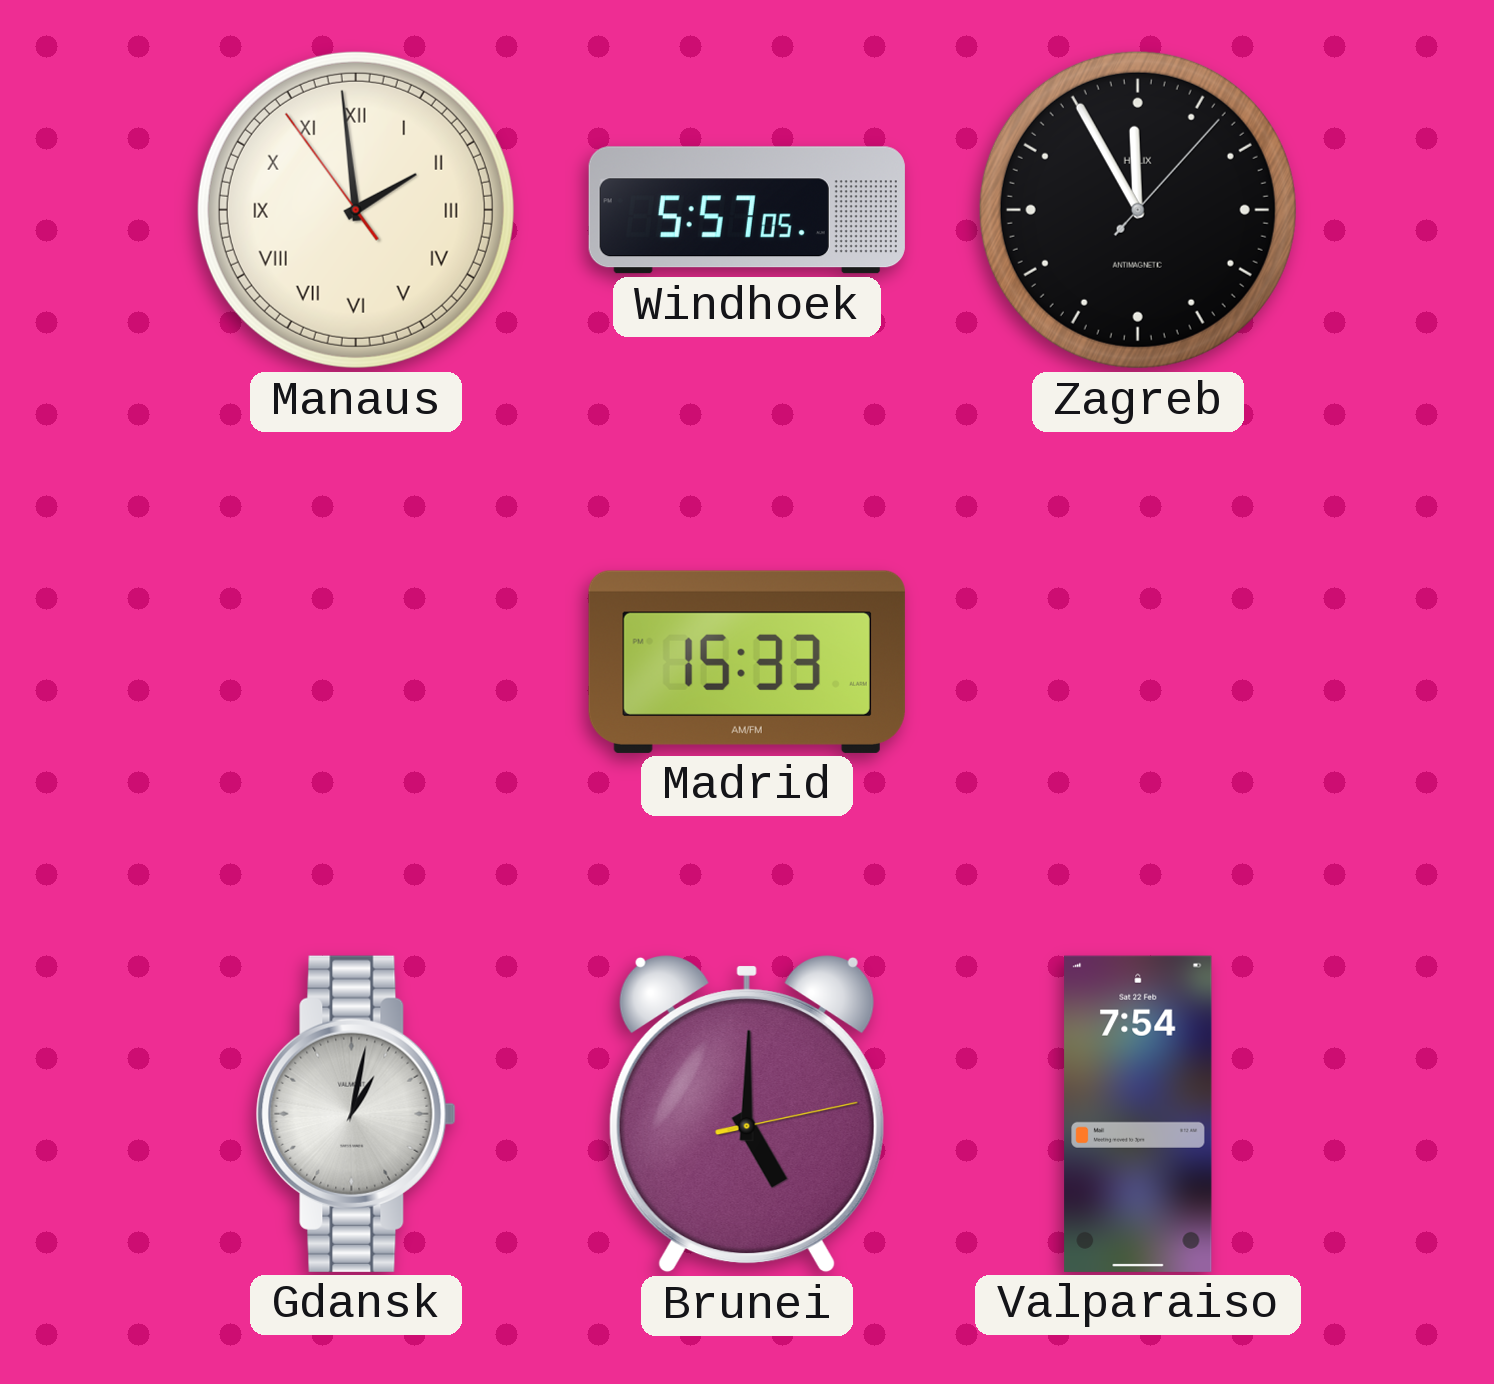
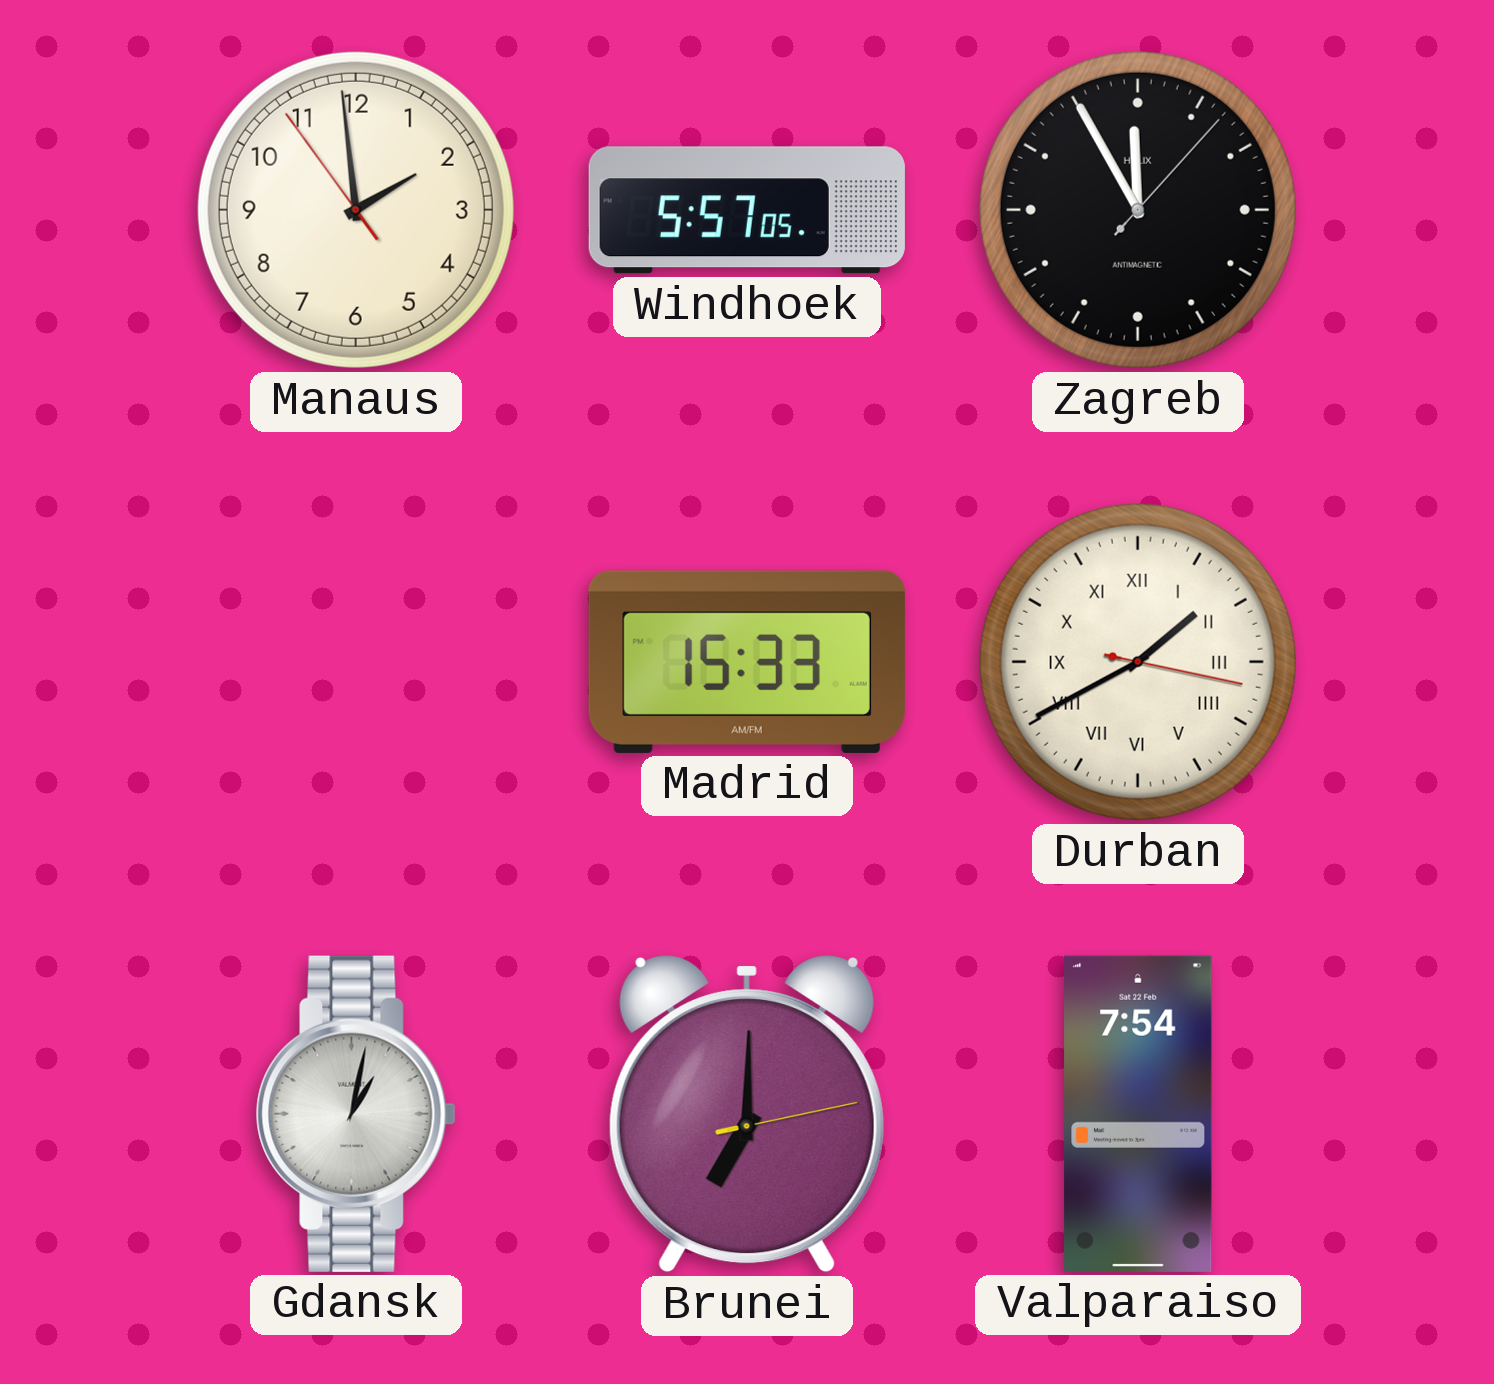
Manaus numerals: Roman -> Arabic (356, 210)
Durban: none -> 1:40 (1138, 662)
Brunei: 5:00 -> 7:00 (747, 1115)
